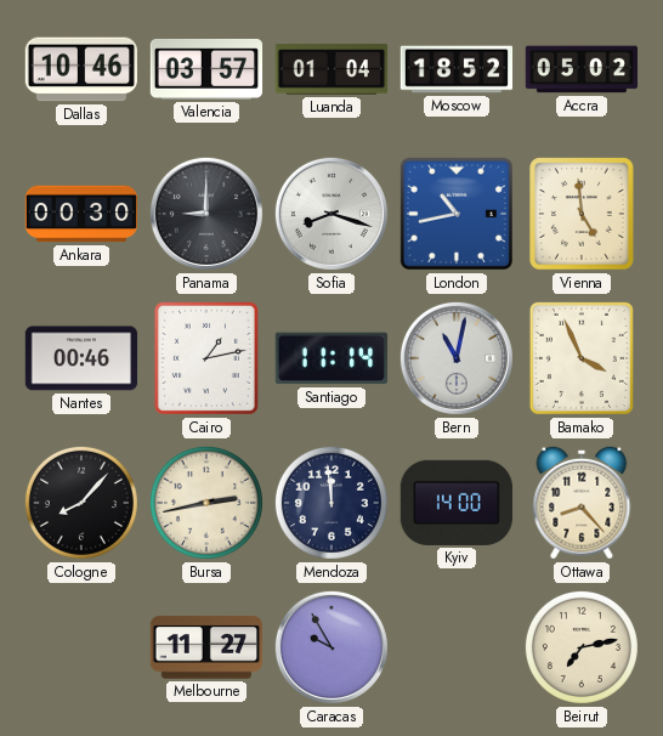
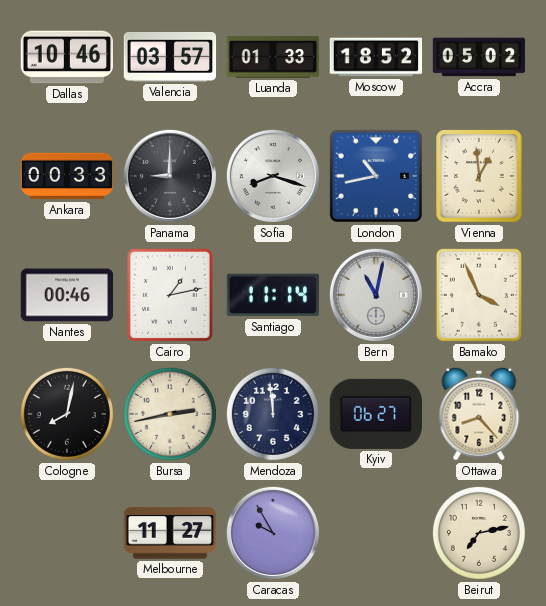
Luanda: 01:04 -> 01:33 (273, 57)
Ankara: 00:30 -> 00:33 (67, 176)
Vienna: 4:59 -> 12:59 (479, 176)
Cologne: 8:07 -> 8:02 (67, 414)
Kyiv: 14:00 -> 06:27 (375, 414)
